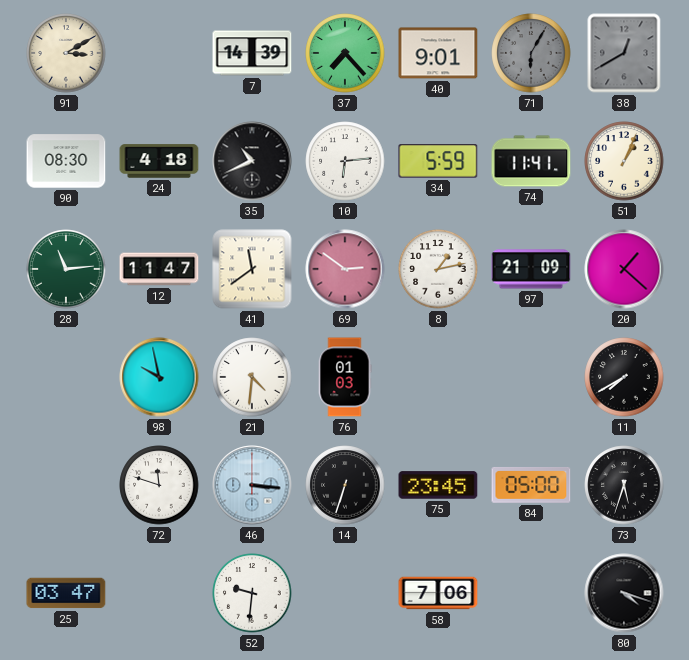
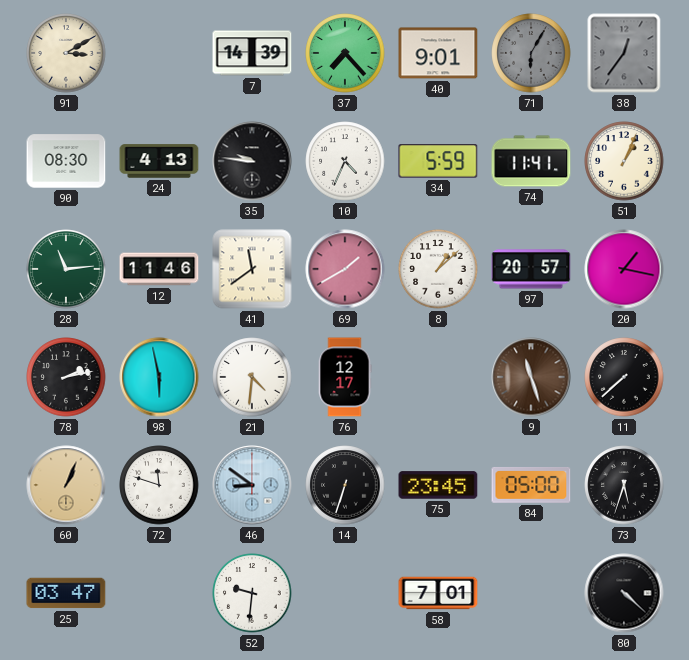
38: 12:40 -> 12:36 (624, 53)
24: 4:18 -> 4:13 (159, 161)
35: 10:41 -> 9:46 (252, 161)
10: 6:14 -> 4:34 (345, 161)
12: 11:47 -> 11:46 (159, 269)
69: 2:51 -> 1:40 (345, 269)
8: 1:13 -> 1:08 (438, 269)
97: 21:09 -> 20:57 (531, 269)
20: 1:22 -> 1:17 (624, 269)
78: none -> 2:13 (66, 377)
98: 9:58 -> 5:58 (159, 377)
76: 01:03 -> 12:17 (345, 377)
9: none -> 11:27 (531, 377)
11: 7:40 -> 7:38 (624, 377)
60: none -> 1:04 (66, 485)
46: 3:16 -> 8:51 (252, 485)
58: 7:06 -> 7:01 (438, 593)
80: 4:18 -> 4:22 (624, 593)
